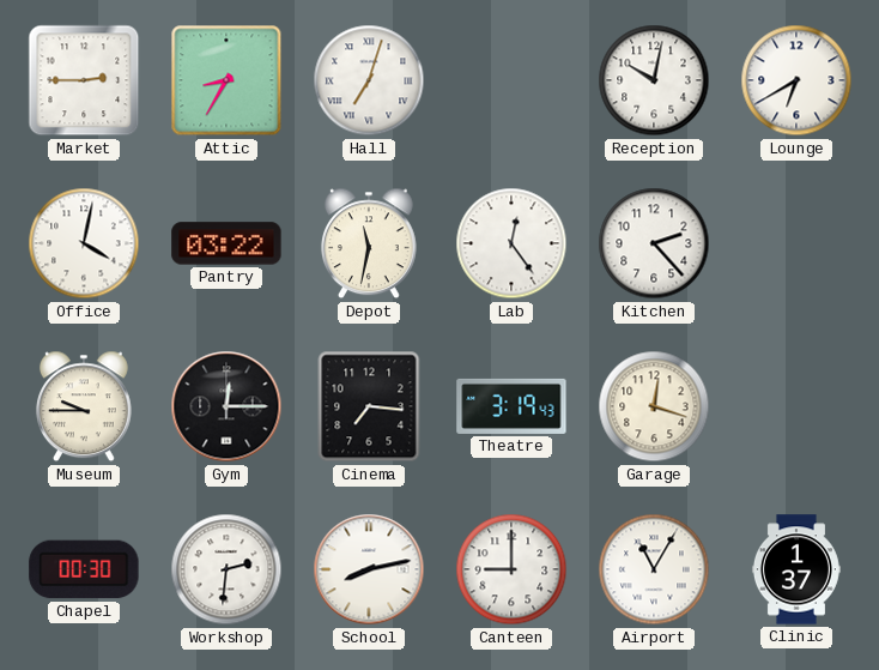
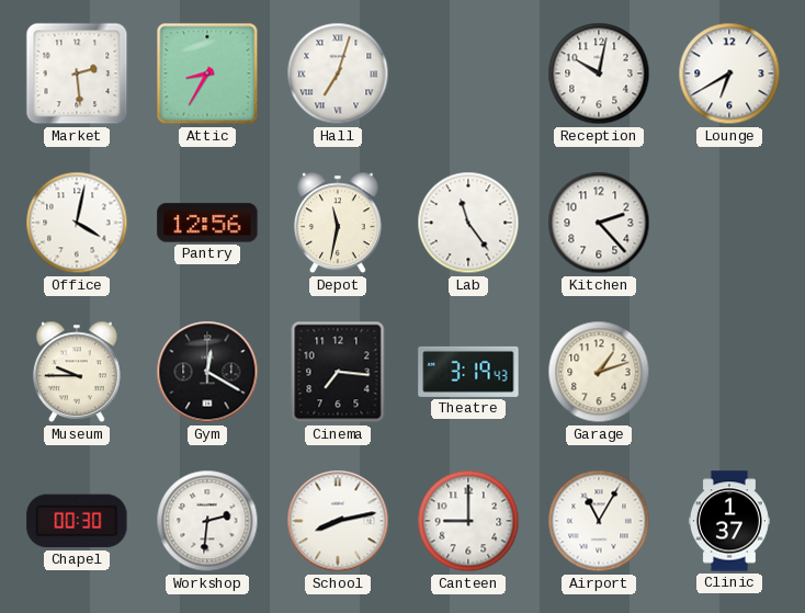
Market: 2:45 -> 2:29 (77, 73)
Pantry: 03:22 -> 12:56 (207, 223)
Lab: 12:24 -> 11:24 (468, 223)
Gym: 12:15 -> 12:20 (207, 372)
Garage: 12:18 -> 1:12 (599, 372)
